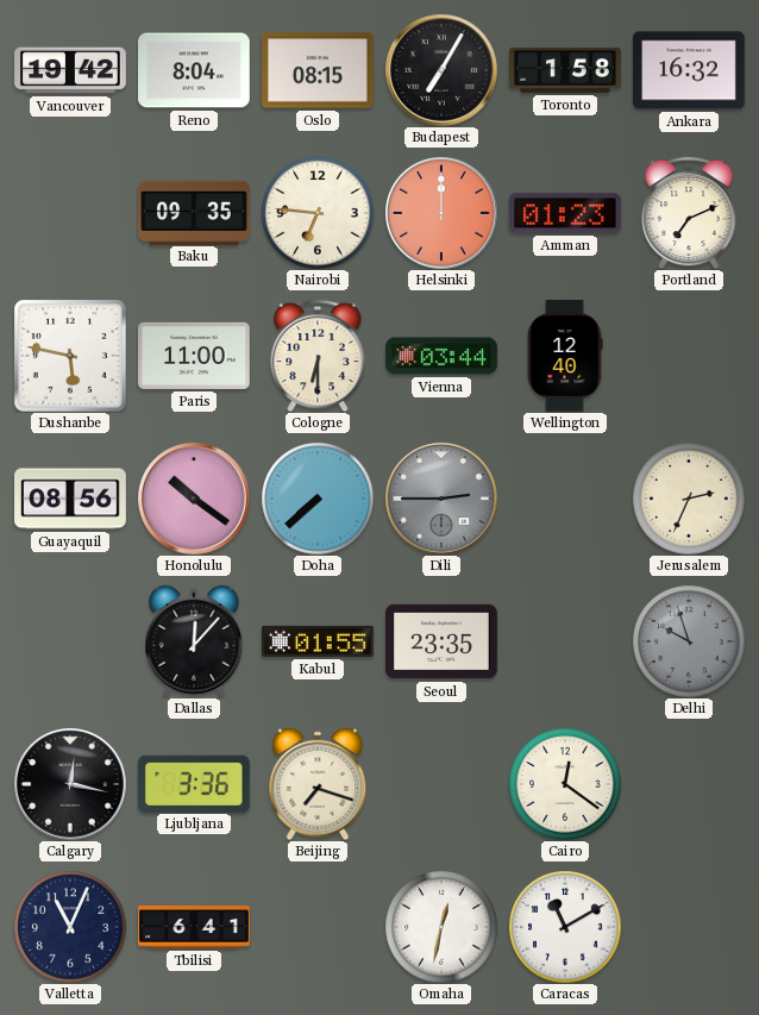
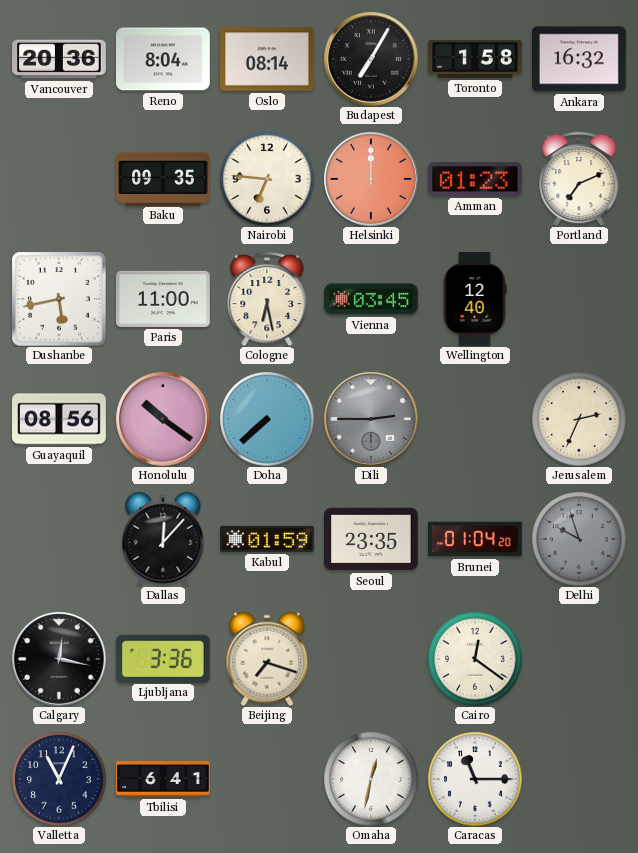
Vancouver: 19:42 -> 20:36 (59, 59)
Oslo: 08:15 -> 08:14 (268, 59)
Dushanbe: 5:47 -> 5:43 (59, 299)
Cologne: 6:30 -> 6:28 (267, 299)
Vienna: 03:44 -> 03:45 (371, 299)
Kabul: 01:55 -> 01:59 (268, 539)
Brunei: none -> 01:04 (476, 539)
Caracas: 11:10 -> 11:15 (475, 779)
